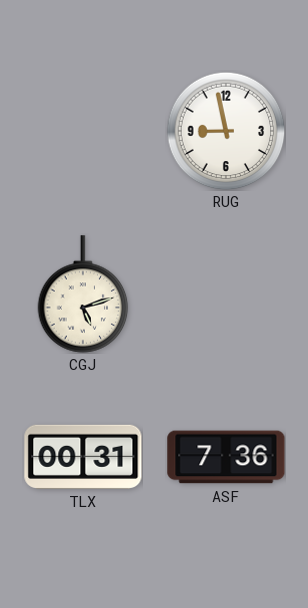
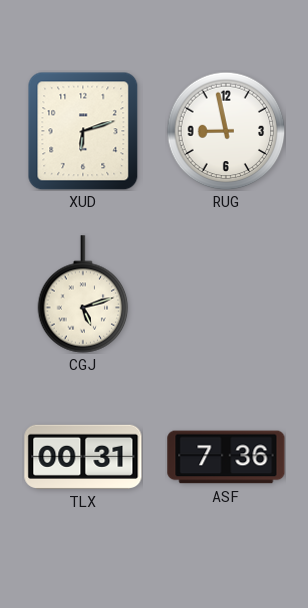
XUD: none -> 6:12 (83, 131)
